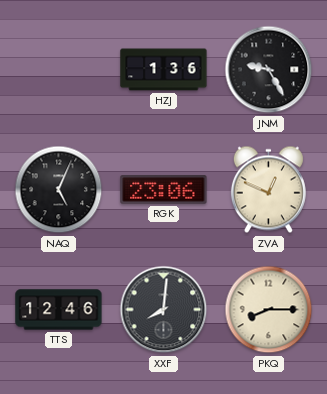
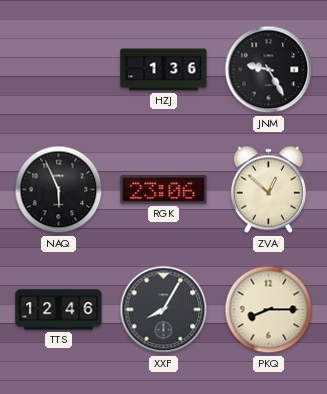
NAQ: 5:04 -> 5:56 (59, 190)
ZVA: 12:49 -> 12:52 (268, 190)
XXF: 8:01 -> 8:05 (164, 310)
